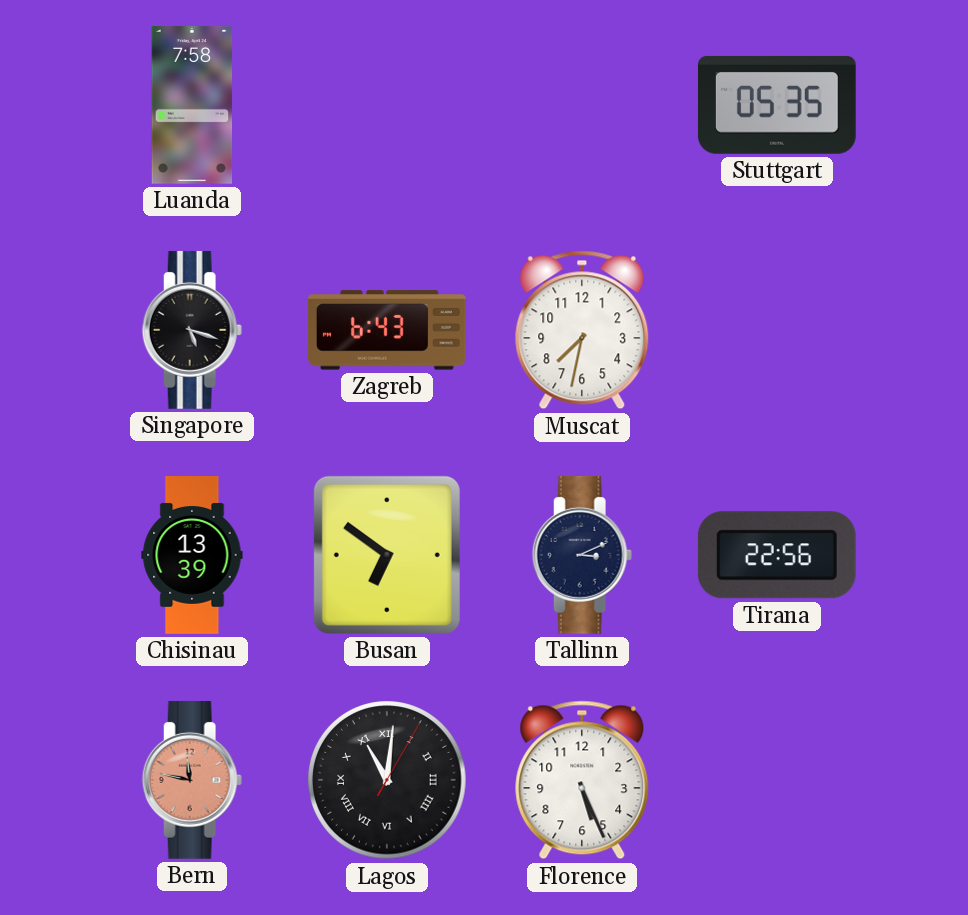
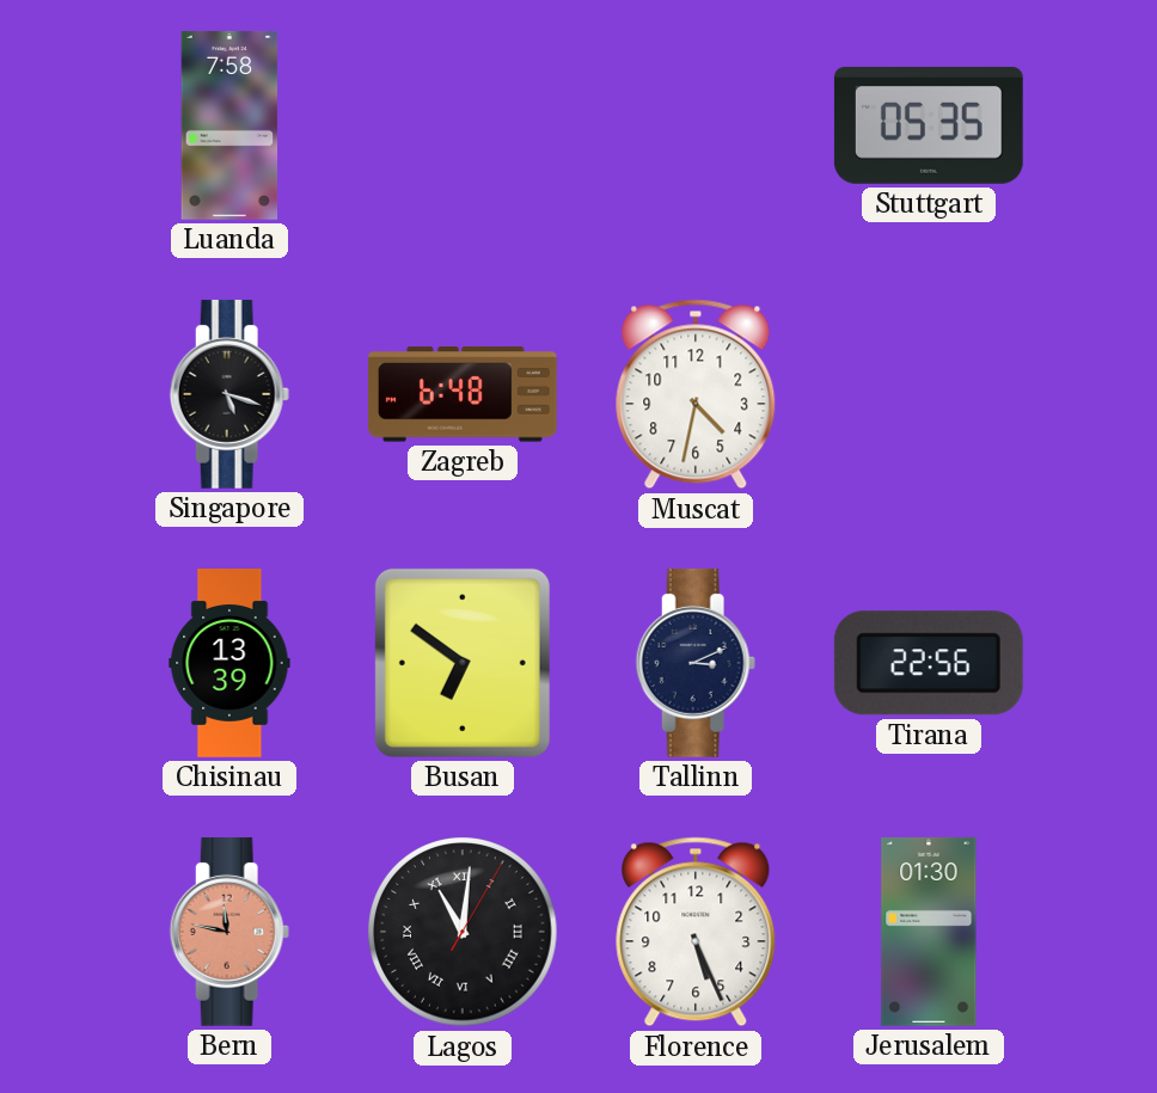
Zagreb: 6:43 -> 6:48 (463, 394)
Muscat: 7:32 -> 4:32 (696, 394)
Jerusalem: none -> 01:30 (929, 933)
